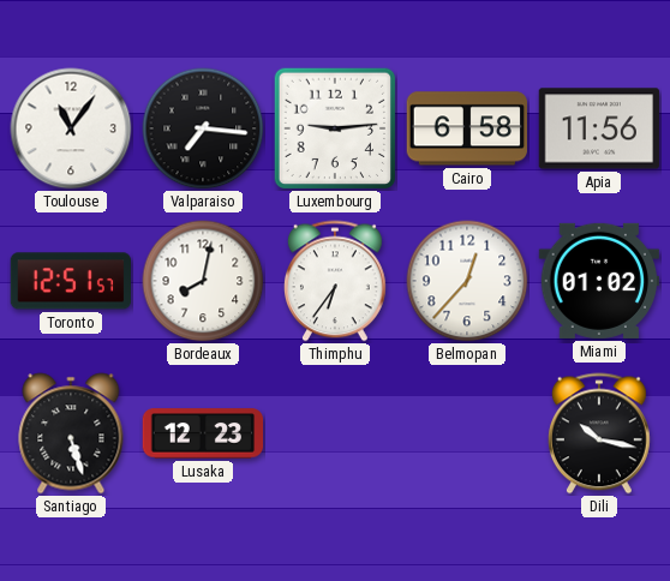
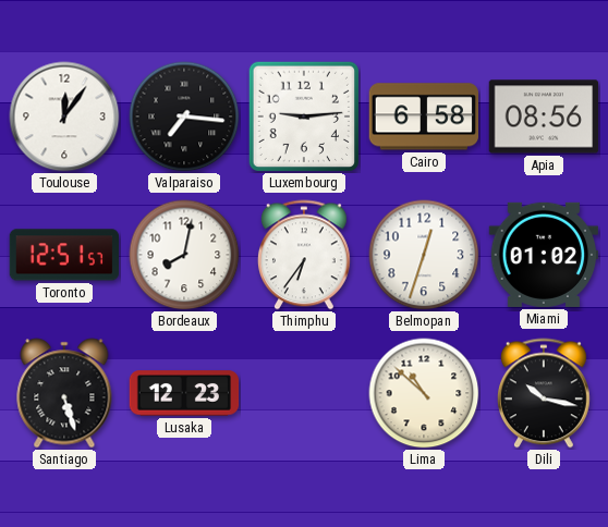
Toulouse: 11:06 -> 12:06 (64, 117)
Apia: 11:56 -> 08:56 (544, 117)
Belmopan: 12:37 -> 12:33 (424, 255)
Lima: none -> 10:52 (424, 393)
